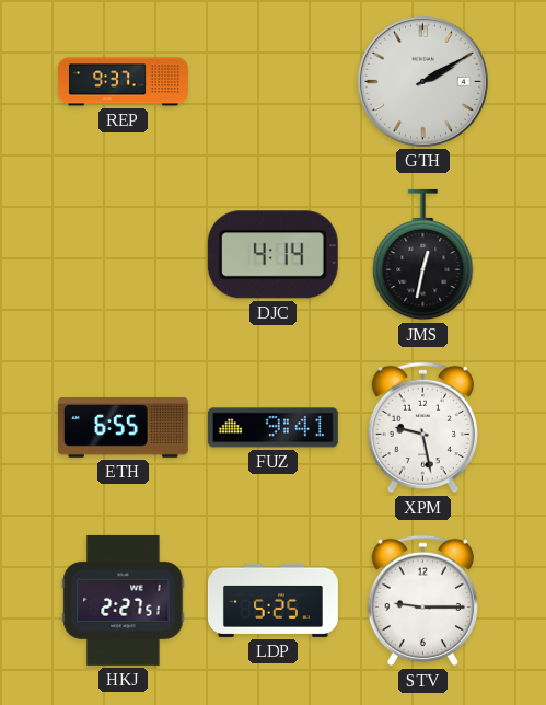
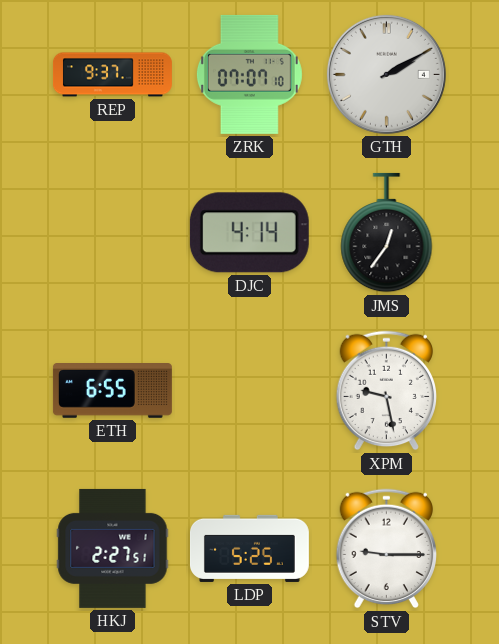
ZRK: none -> 07:07 (249, 74)
JMS: 12:32 -> 12:36 (387, 233)
FUZ: 9:41 -> none (272, 428)
